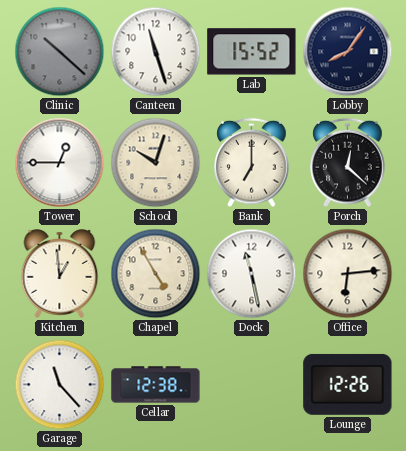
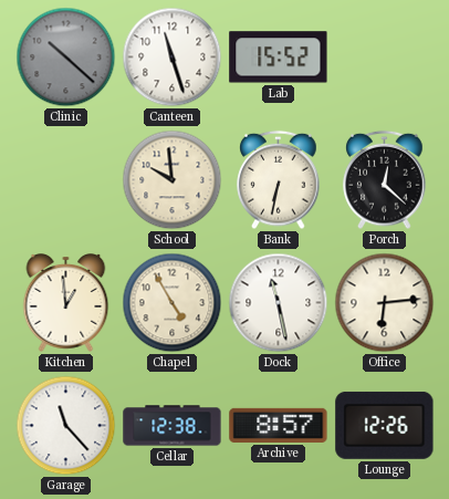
Lobby: 8:06 -> none (348, 52)
Tower: 12:45 -> none (60, 163)
School: 10:03 -> 9:59 (173, 180)
Bank: 7:00 -> 6:32 (279, 180)
Archive: none -> 8:57 (279, 425)
